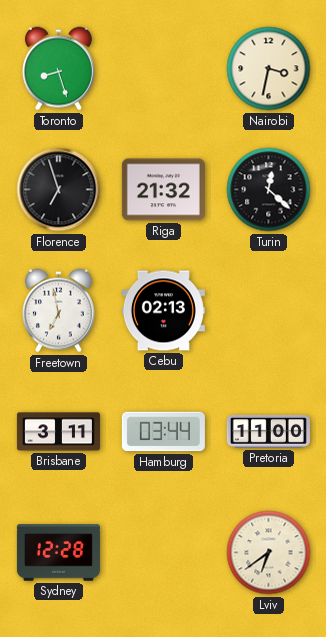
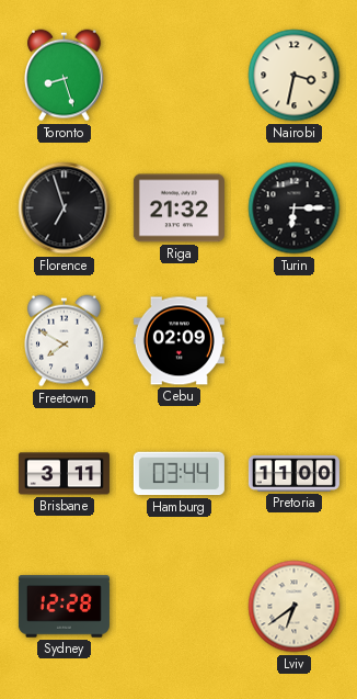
Turin: 12:22 -> 6:15 (295, 208)
Freetown: 6:58 -> 7:50 (65, 341)
Cebu: 02:13 -> 02:09 (178, 341)
